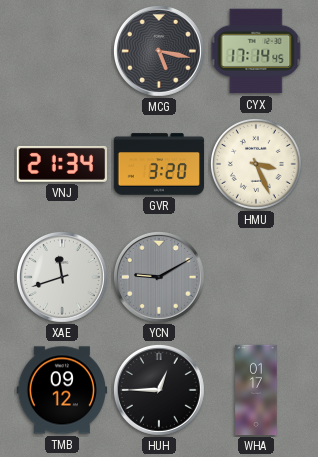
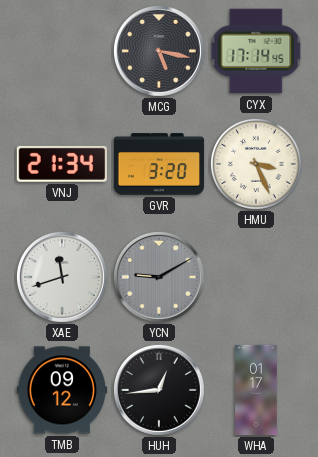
HUH: 12:45 -> 12:44 (159, 390)
